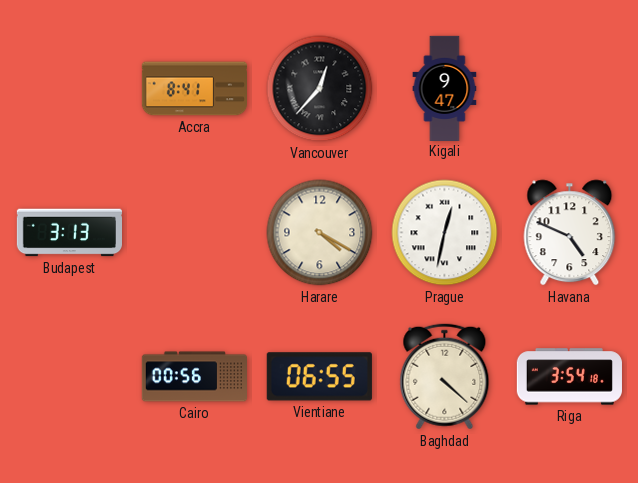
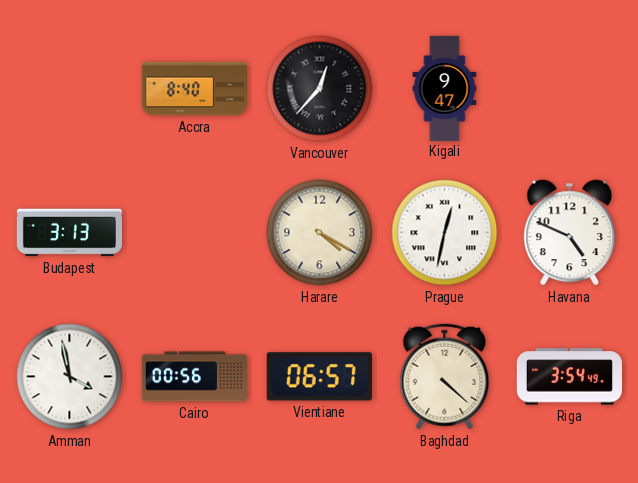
Accra: 8:41 -> 8:40 (194, 89)
Amman: none -> 3:58 (70, 377)
Vientiane: 06:55 -> 06:57 (319, 377)
Riga: 3:54:18 -> 3:54:49 (569, 377)
